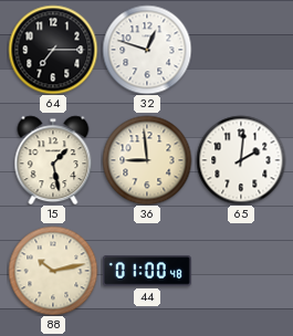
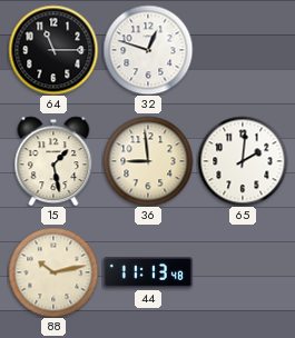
64: 7:15 -> 11:15 (53, 50)
44: 01:00 -> 11:13 (148, 272)
